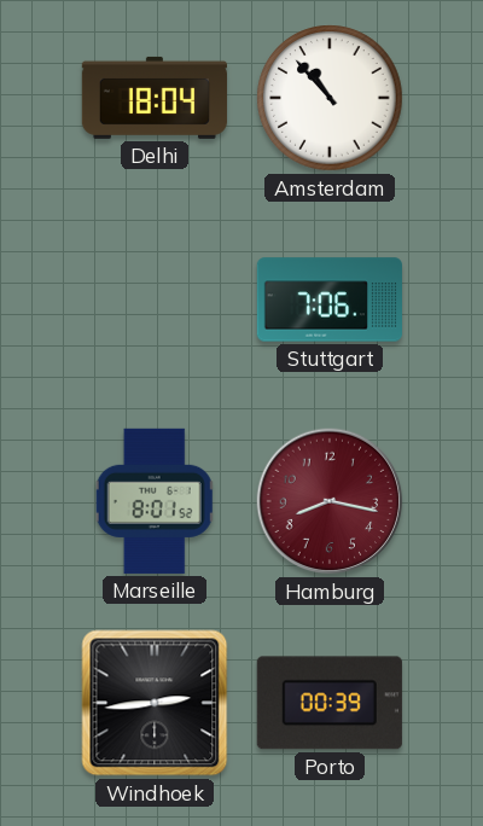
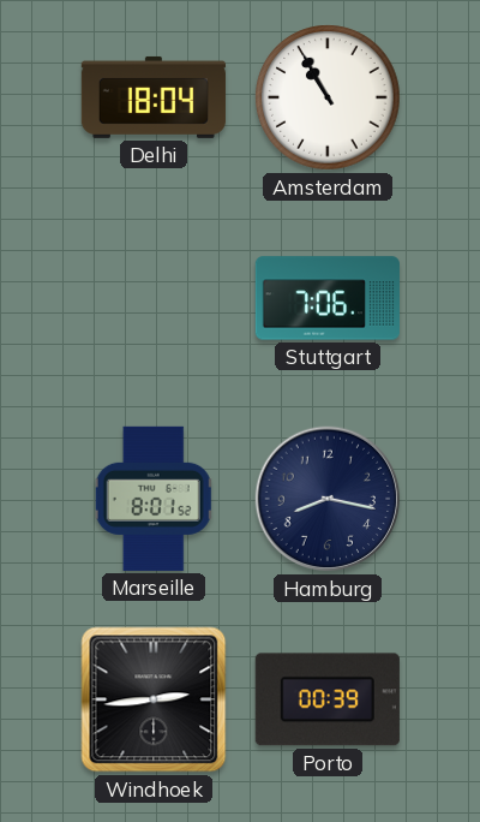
Amsterdam: 10:53 -> 10:55 (328, 97)
Hamburg dial: burgundy -> navy (328, 499)
